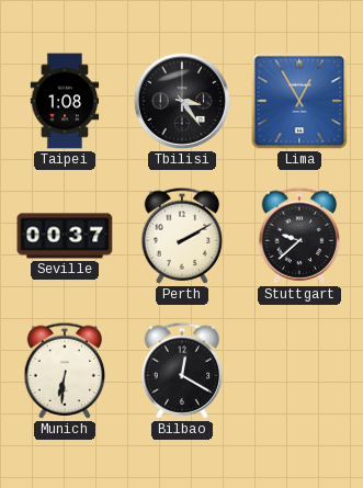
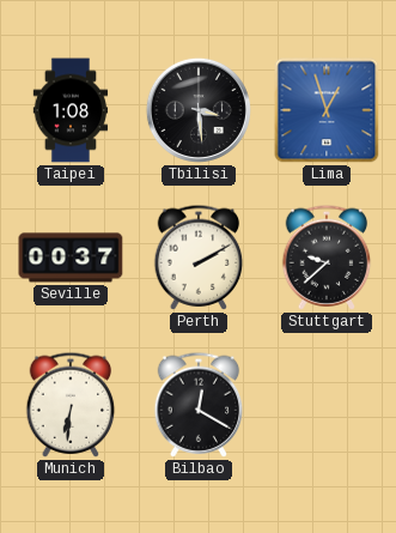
Tbilisi: 3:24 -> 3:29 (199, 110)
Lima: 12:55 -> 12:57 (327, 110)
